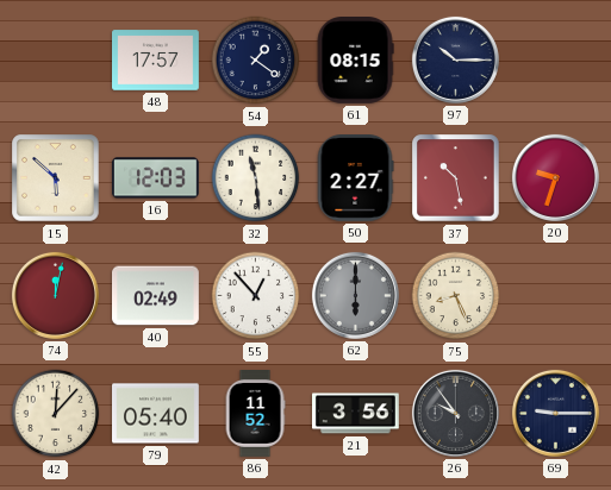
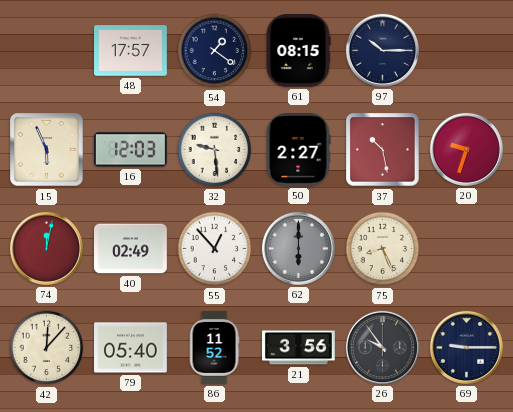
15: 5:52 -> 5:56 (47, 150)
32: 11:29 -> 9:29 (215, 150)
